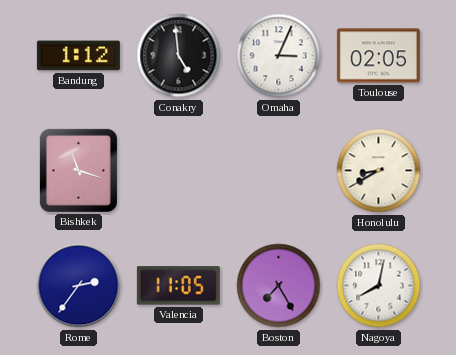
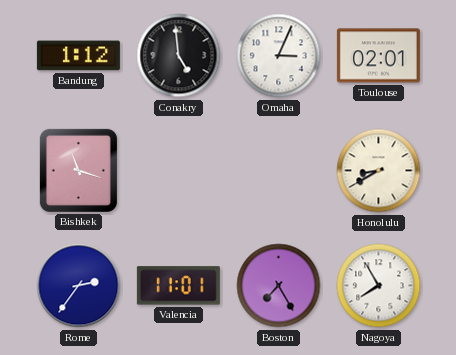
Toulouse: 02:05 -> 02:01 (378, 56)
Valencia: 11:05 -> 11:01 (178, 286)
Nagoya: 8:02 -> 7:55 (379, 286)
